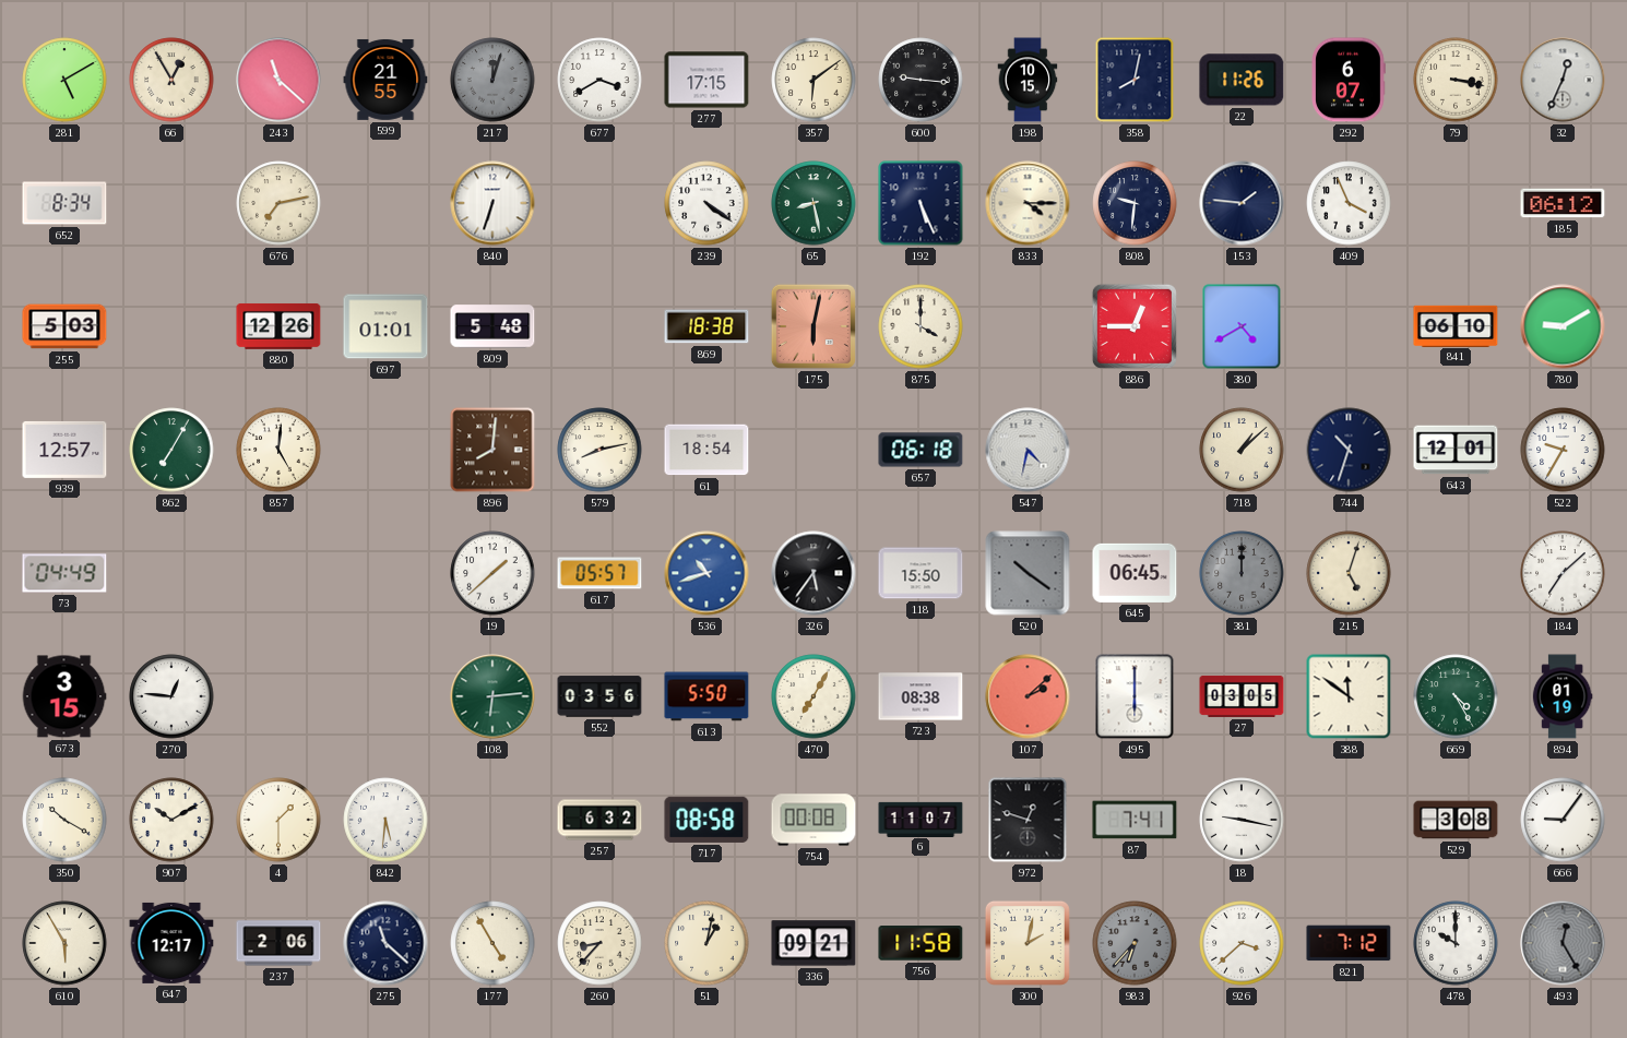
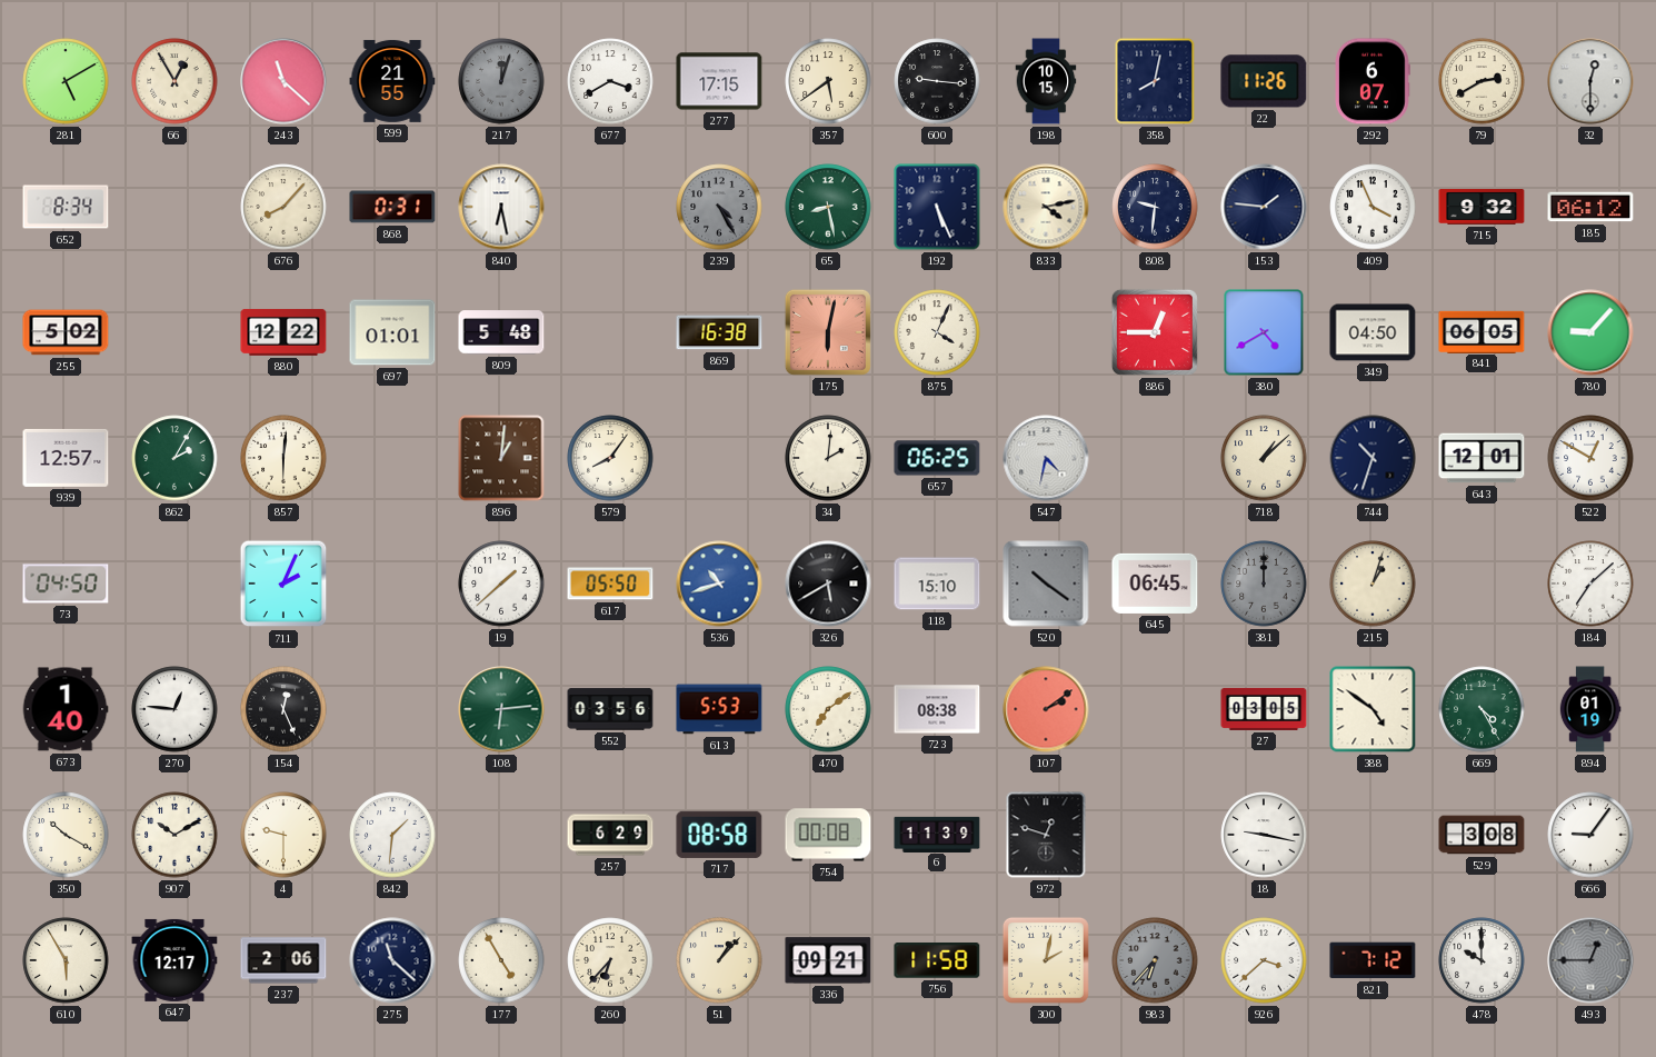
357: 6:09 -> 5:39 (828, 81)
79: 3:17 -> 2:40 (1482, 81)
32: 12:34 -> 12:30 (1590, 81)
676: 7:13 -> 8:07 (283, 207)
868: none -> 0:31 (392, 207)
840: 6:33 -> 6:28 (501, 207)
239: 4:21 -> 4:25 (719, 207)
239 dial: white -> grey (719, 207)
833: 4:15 -> 4:13 (1046, 207)
715: none -> 9:32 (1482, 207)
255: 5:03 -> 5:02 (66, 332)
880: 12:26 -> 12:22 (283, 332)
869: 18:38 -> 16:38 (719, 332)
875: 4:00 -> 4:04 (937, 332)
349: none -> 04:50 (1373, 332)
841: 06:10 -> 06:05 (1482, 331)
780: 9:10 -> 9:07 (1590, 332)
862: 7:05 -> 2:05 (174, 458)
857: 5:01 -> 6:01 (283, 458)
896: 8:01 -> 1:01 (501, 458)
579: 8:13 -> 8:06 (610, 458)
61: 18:54 -> none (706, 450)
34: none -> 2:01 (828, 458)
657: 06:18 -> 06:25 (937, 458)
522: 9:35 -> 12:50 (1590, 458)
73: 04:49 -> 04:50 (66, 584)
711: none -> 2:04 (283, 584)
617: 05:57 -> 05:50 (610, 584)
326: 5:36 -> 5:40 (828, 584)
118: 15:50 -> 15:10 (937, 584)
215: 5:03 -> 1:03 (1373, 584)
673: 3:15 -> 1:40 (66, 709)
154: none -> 12:26 (283, 709)
613: 5:50 -> 5:53 (719, 709)
470: 7:05 -> 7:09 (828, 709)
107: 2:08 -> 2:09 (1046, 709)
495: 6:00 -> none (1135, 696)
388: 11:51 -> 4:51 (1373, 709)
4: 1:30 -> 9:30 (283, 835)
842: 5:31 -> 1:31 (392, 835)
257: 6:32 -> 6:29 (610, 835)
6: 11:07 -> 11:39 (937, 834)
87: 7:41 -> none (1135, 820)
260: 8:37 -> 6:37 (610, 960)
51: 1:02 -> 1:07 (719, 960)
493: 12:25 -> 12:45 (1590, 960)
